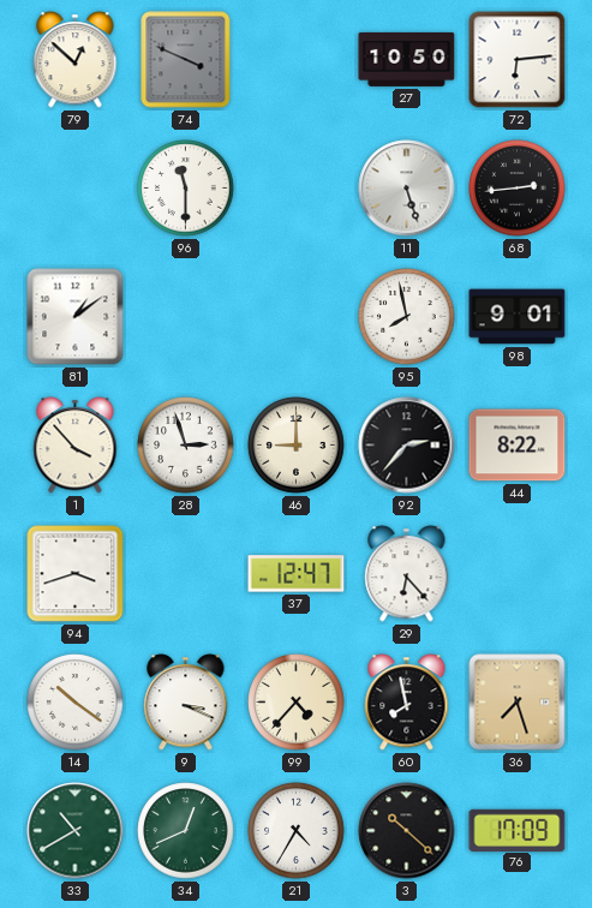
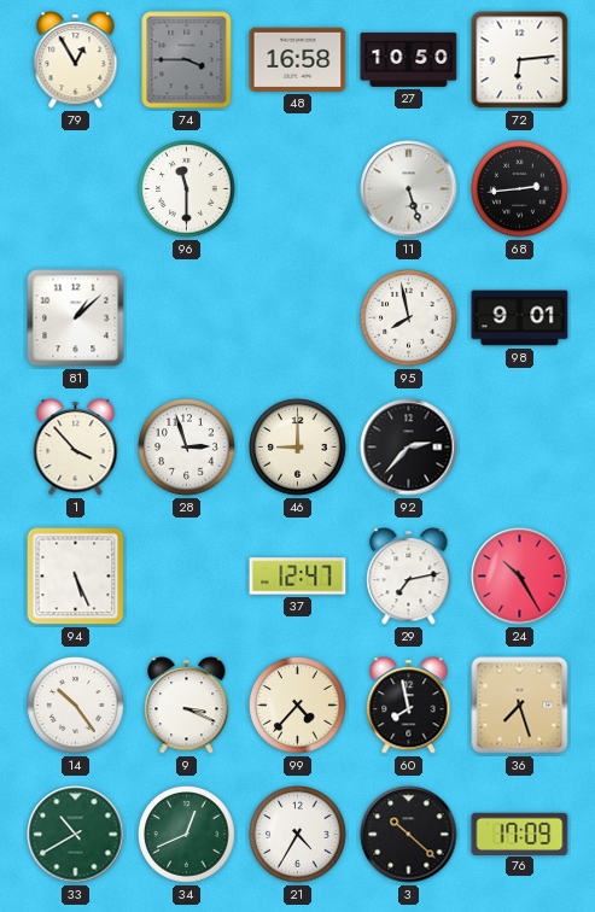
79: 12:52 -> 12:55 (76, 60)
74: 3:49 -> 3:45 (187, 60)
48: none -> 16:58 (298, 59)
81: 1:09 -> 1:08 (76, 318)
44: 8:22 -> none (518, 446)
94: 3:42 -> 5:26 (76, 577)
29: 6:23 -> 7:13 (409, 577)
24: none -> 10:25 (520, 577)
14: 10:21 -> 10:24 (76, 706)
